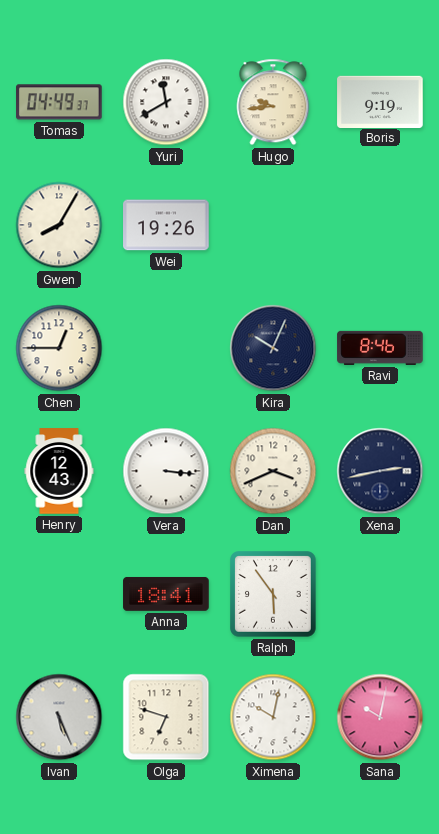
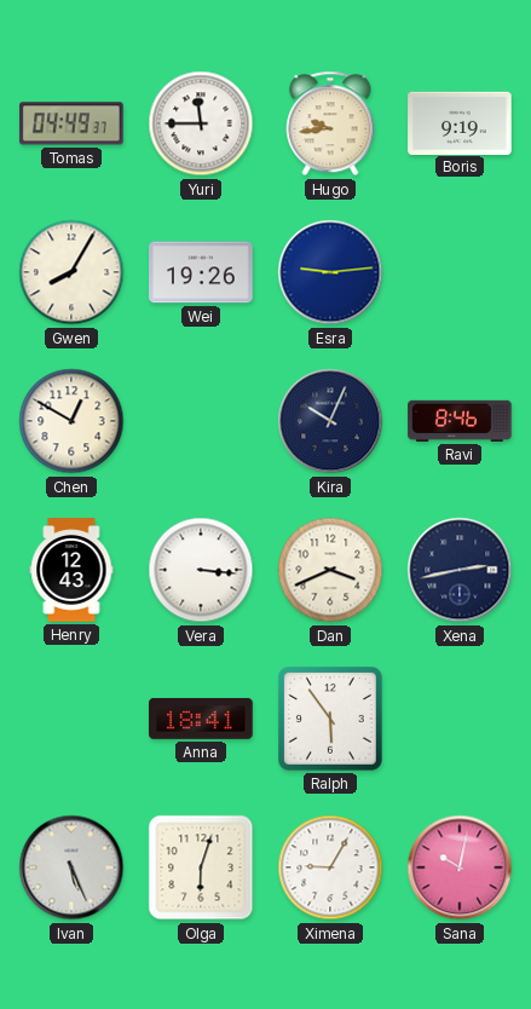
Yuri: 11:40 -> 11:45 (201, 123)
Esra: none -> 9:14 (330, 272)
Chen: 12:45 -> 12:50 (71, 421)
Olga: 6:48 -> 6:03 (201, 867)
Ximena: 10:02 -> 9:05 (330, 867)
